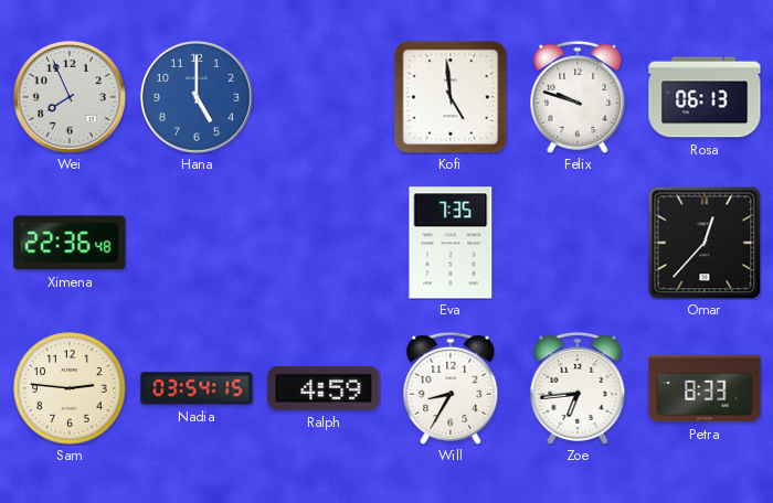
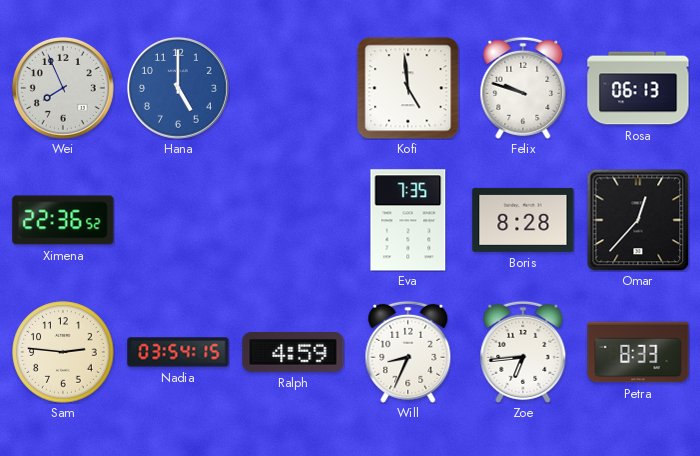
Ximena: 22:36:48 -> 22:36:52 (63, 220)
Boris: none -> 8:28 (523, 220)
Will: 8:35 -> 8:34 (408, 352)
